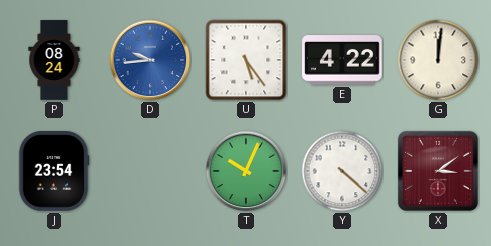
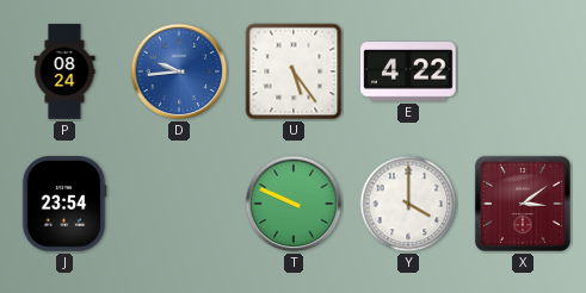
G: 12:01 -> none (438, 60)
T: 10:04 -> 9:49 (294, 204)
Y: 4:22 -> 4:00 (408, 204)
